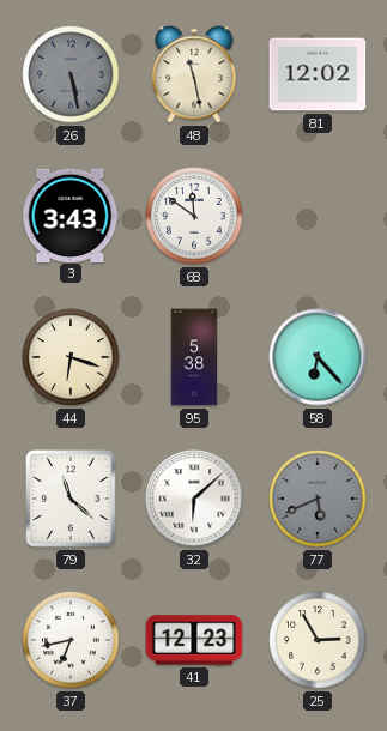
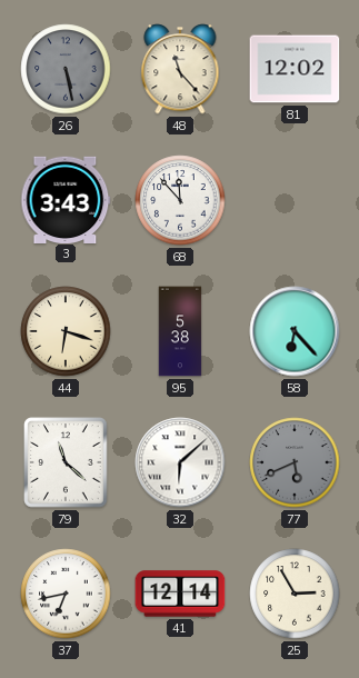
48: 11:28 -> 11:23 (180, 69)
68: 11:51 -> 11:53 (180, 200)
41: 12:23 -> 12:14 (180, 594)
